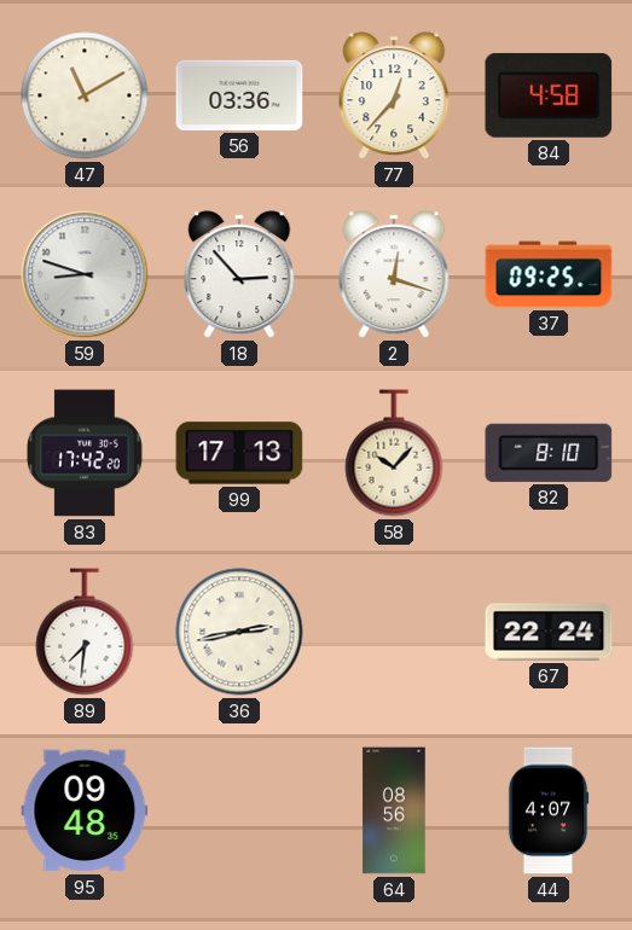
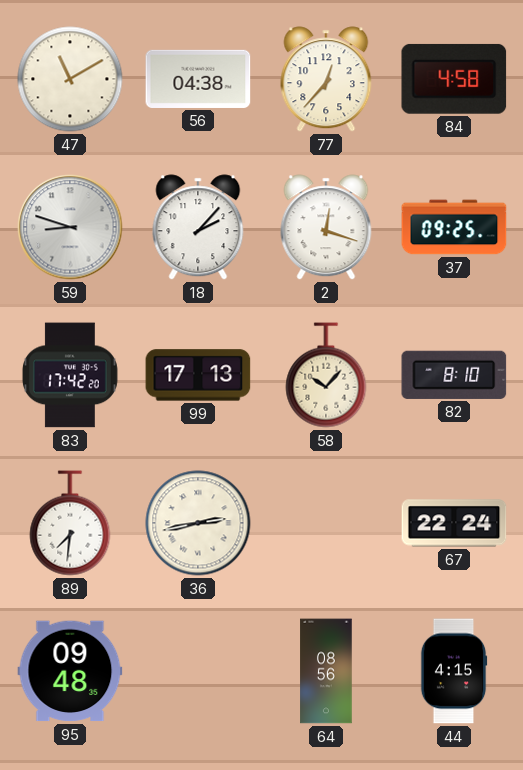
56: 03:36 -> 04:38 (198, 79)
18: 2:53 -> 2:07 (198, 227)
44: 4:07 -> 4:15 (454, 671)
